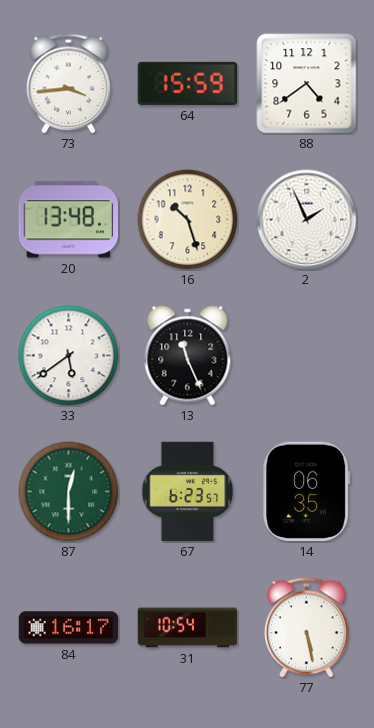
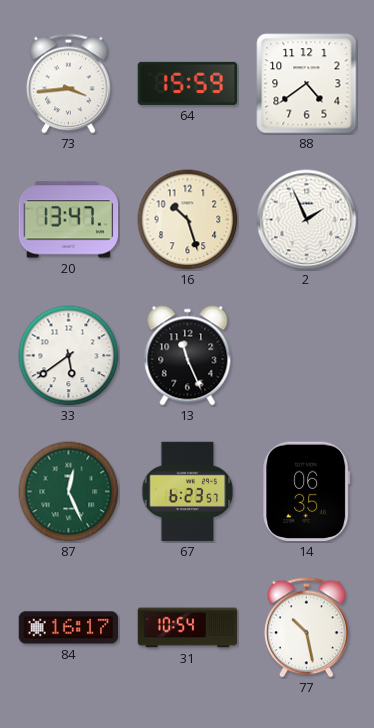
20: 13:48 -> 13:47 (69, 220)
87: 12:30 -> 12:26 (69, 492)
77: 5:28 -> 10:28 (307, 628)
